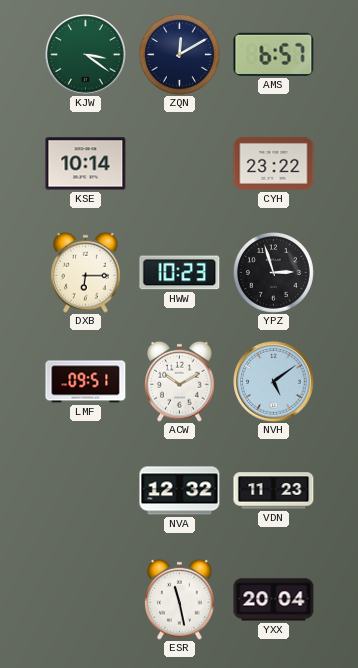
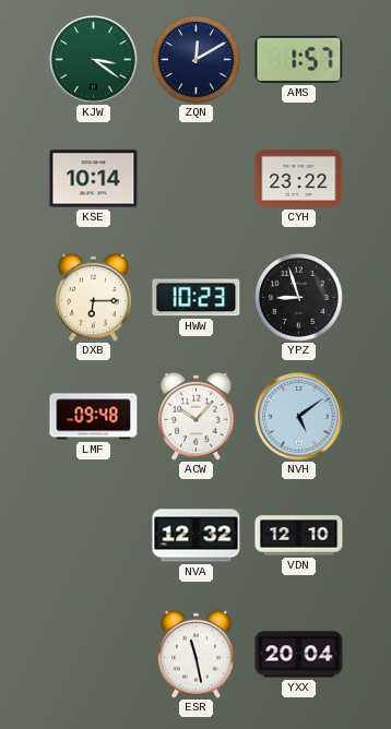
AMS: 6:57 -> 1:57 (299, 59)
YPZ: 2:57 -> 8:57 (298, 297)
LMF: 09:51 -> 09:48 (94, 417)
ACW: 10:10 -> 10:07 (197, 416)
VDN: 11:23 -> 12:10 (299, 536)
